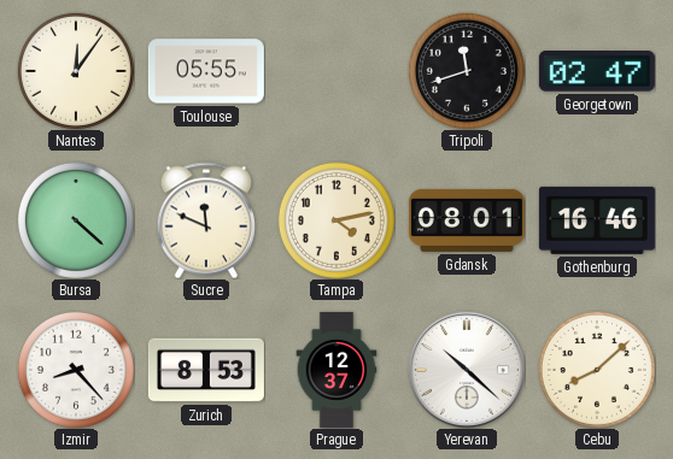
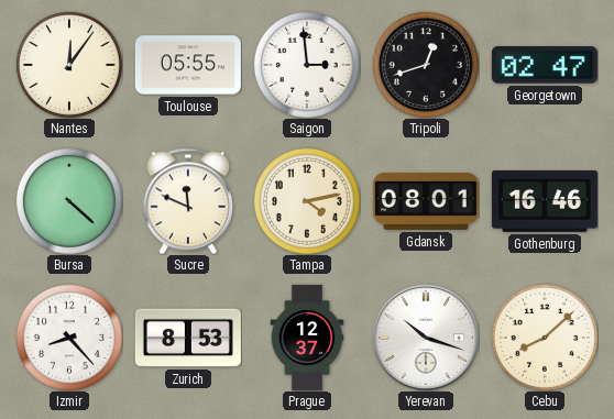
Saigon: none -> 2:59 (307, 65)
Tripoli: 11:42 -> 12:42 (426, 65)
Yerevan: 10:22 -> 10:18 (426, 338)
